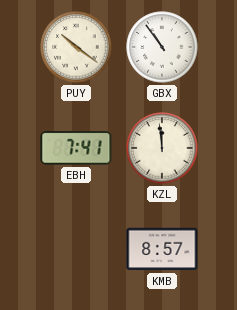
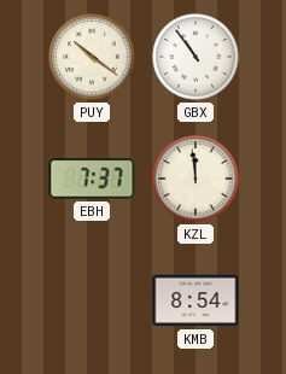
EBH: 7:41 -> 7:37 (92, 179)
KMB: 8:57 -> 8:54 (195, 300)
